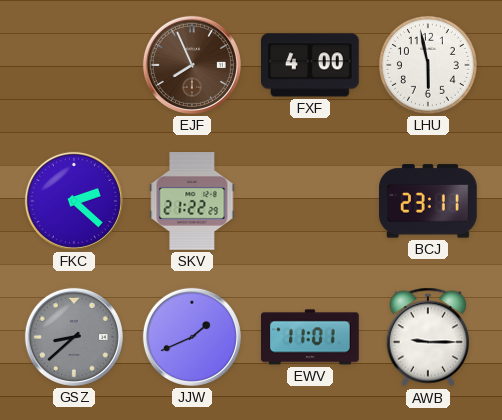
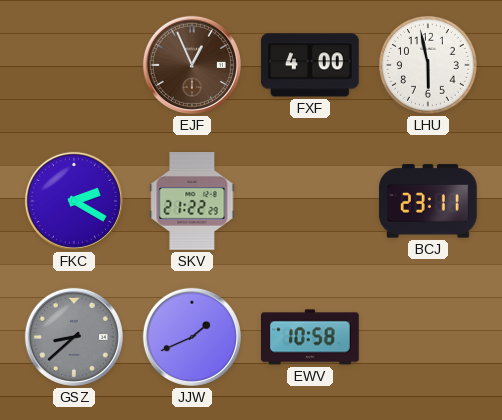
EJF: 7:56 -> 12:56 (192, 65)
FKC: 2:22 -> 2:20 (74, 201)
EWV: 11:01 -> 10:58 (311, 337)
AWB: 9:15 -> none (428, 337)
